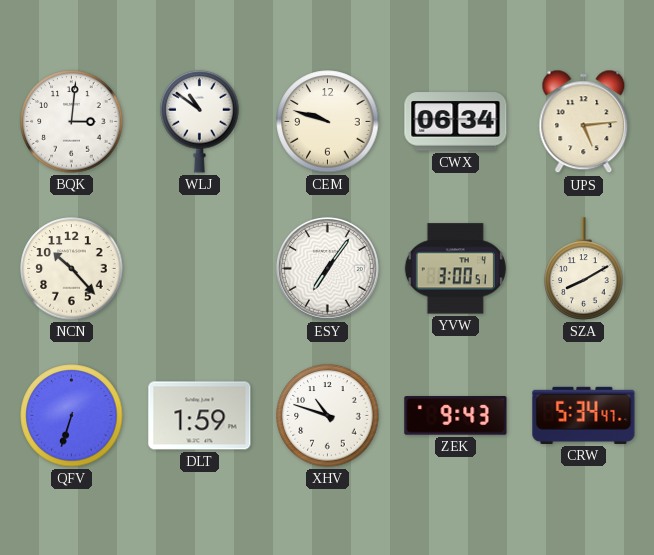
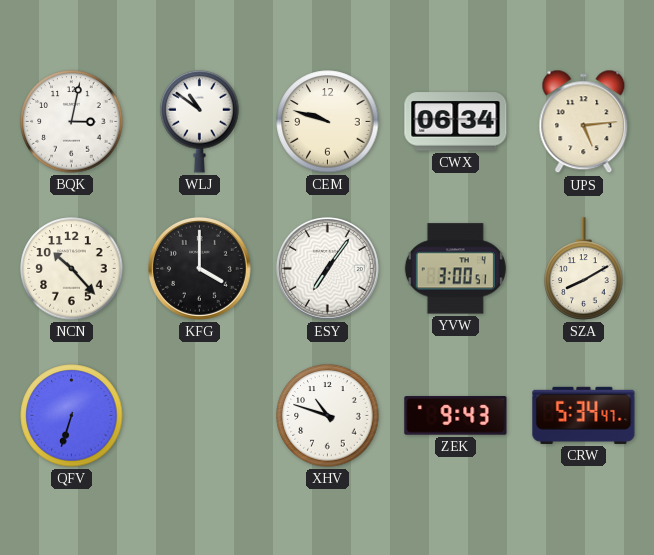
BQK: 3:01 -> 3:02 (72, 122)
KFG: none -> 4:00 (199, 268)
DLT: 1:59 -> none (200, 416)
